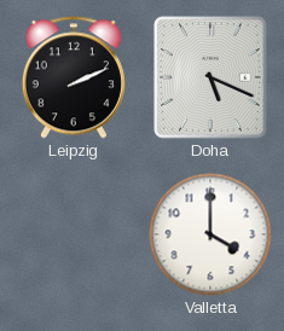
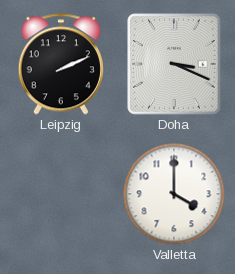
Doha: 5:19 -> 3:19 (174, 64)
